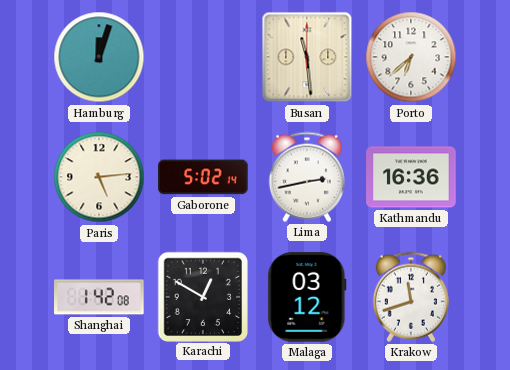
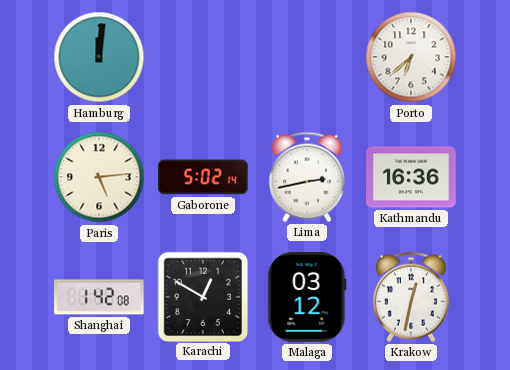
Hamburg: 12:03 -> 12:01 (99, 57)
Busan: 11:29 -> none (307, 57)
Krakow: 11:42 -> 12:32 (411, 297)
